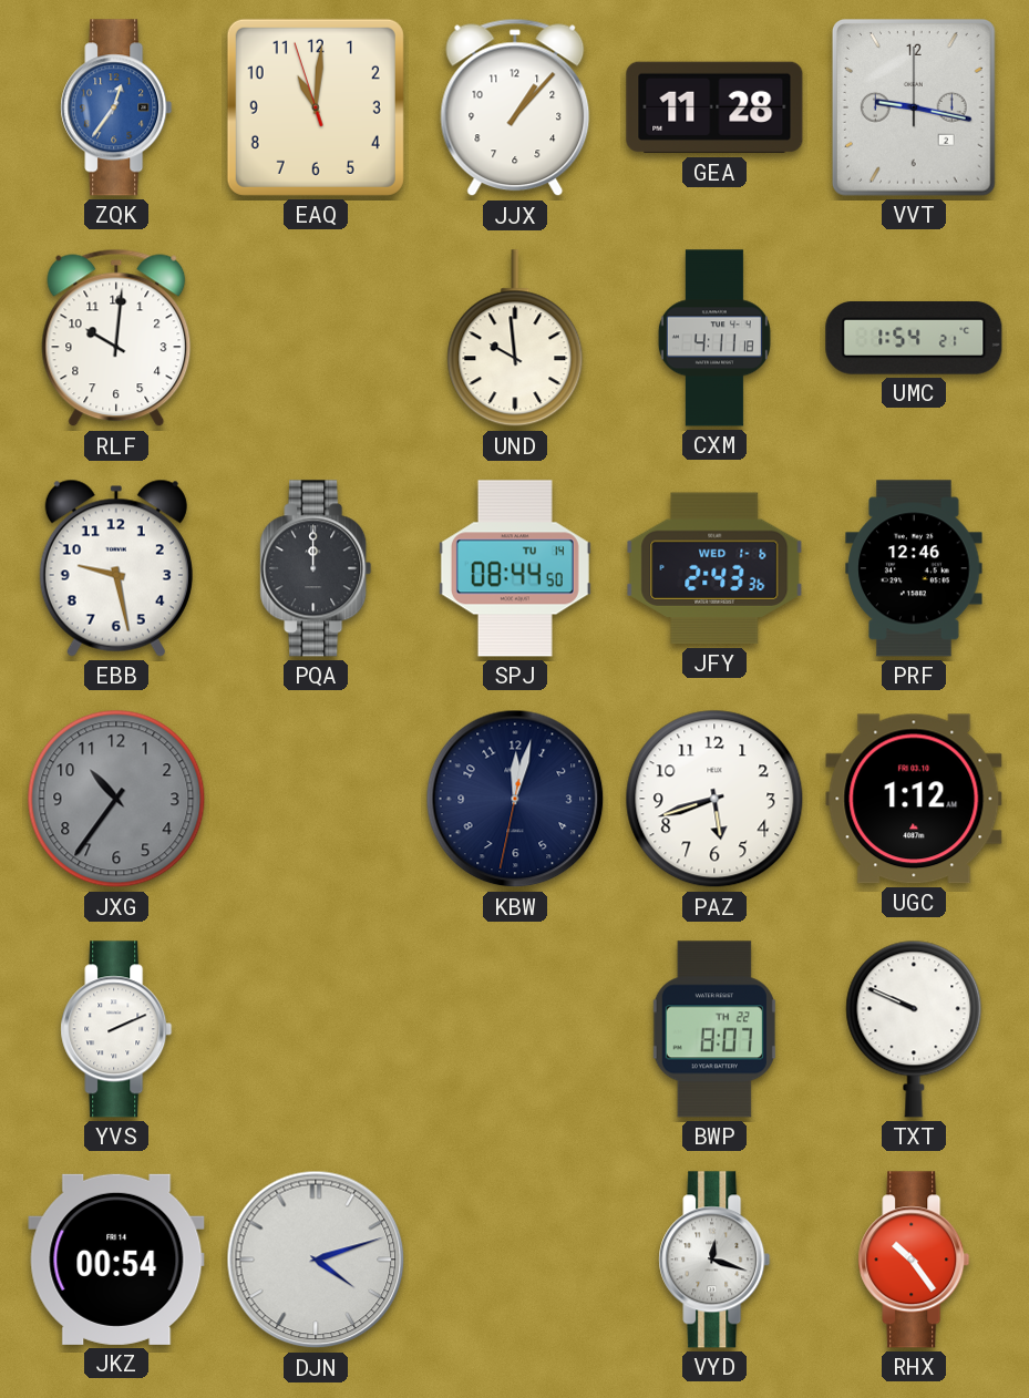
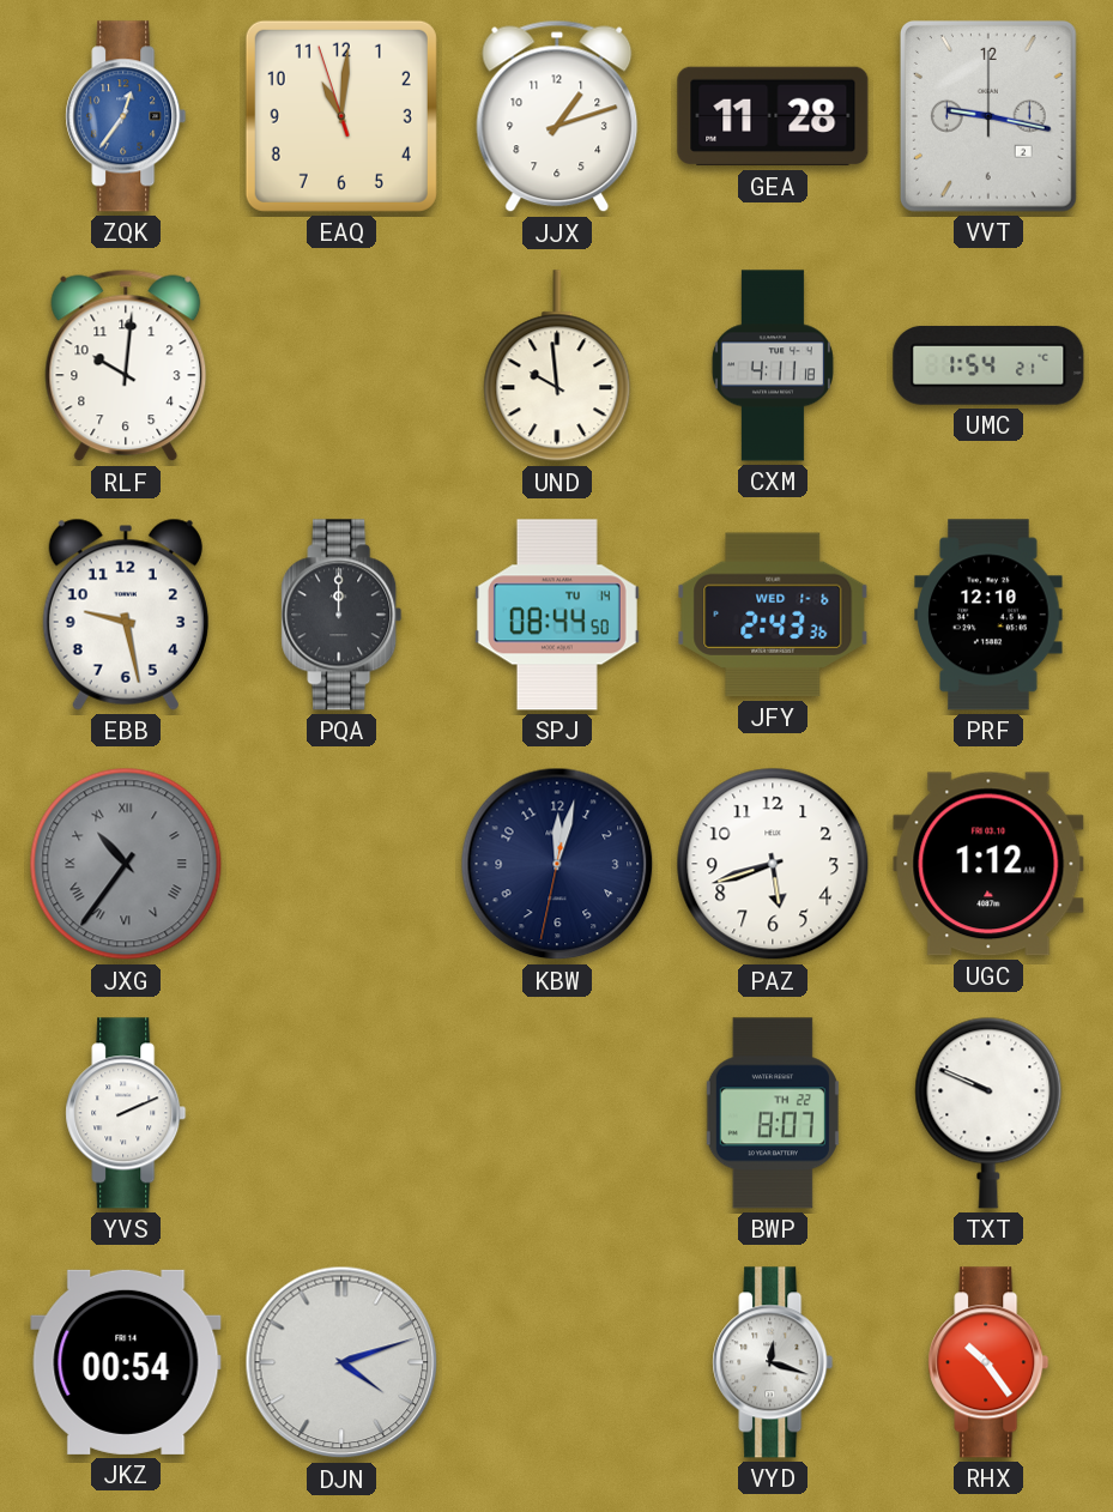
JJX: 1:07 -> 1:12 (557, 116)
PRF: 12:46 -> 12:10 (988, 615)
JXG numerals: Arabic -> Roman (126, 864)
